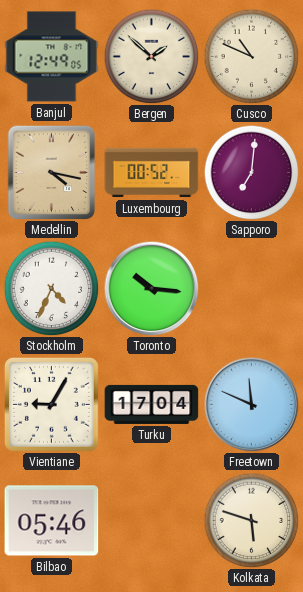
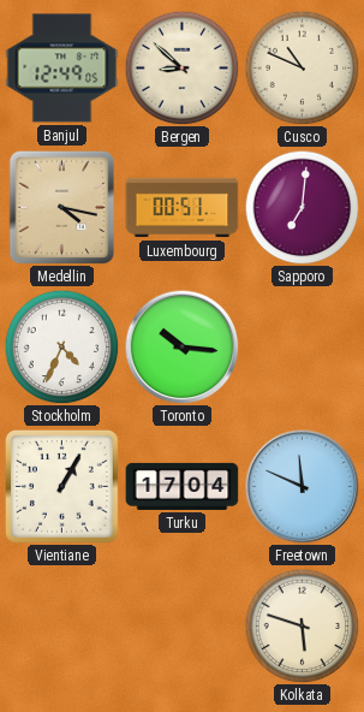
Bergen: 1:52 -> 8:52 (181, 67)
Luxembourg: 00:52 -> 00:51 (183, 208)
Vientiane: 9:05 -> 1:05 (61, 486)
Bilbao: 05:46 -> none (52, 521)
